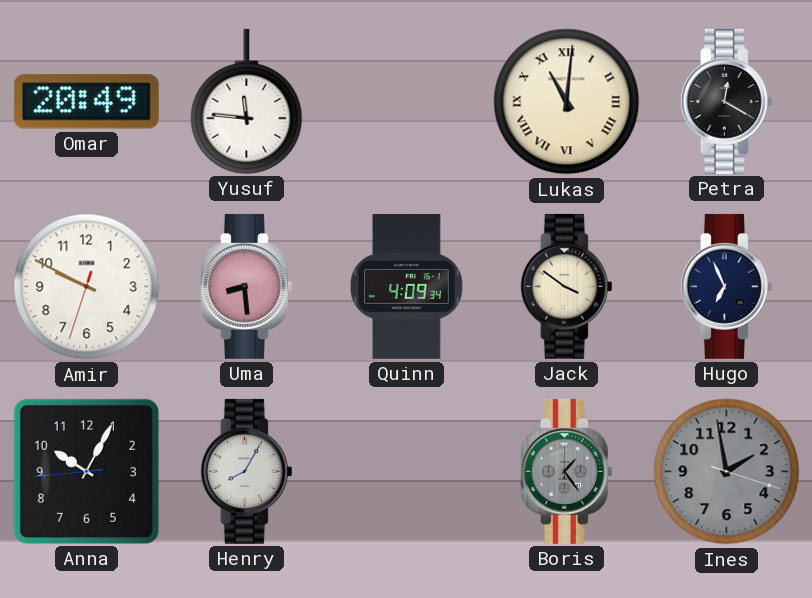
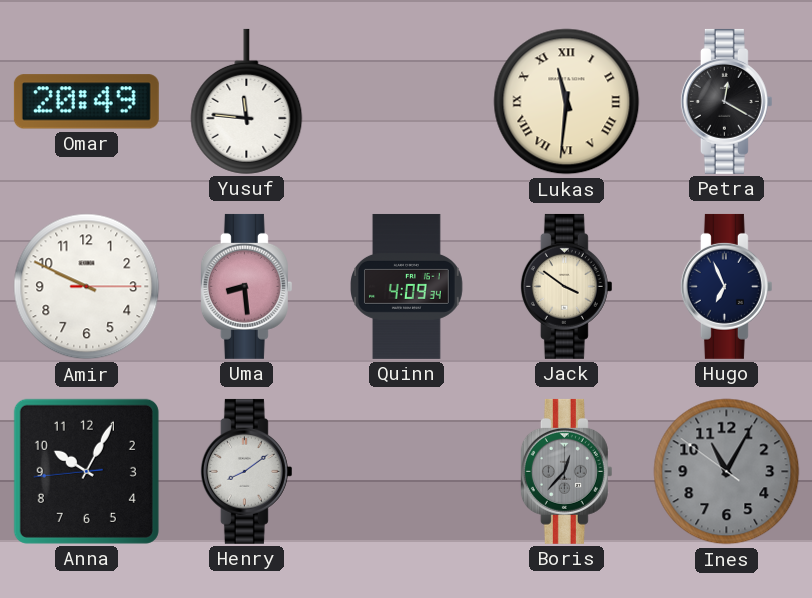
Lukas: 11:01 -> 11:31 (567, 102)
Amir: 9:49:33 -> 9:49:15 (87, 287)
Henry: 8:05 -> 8:09 (246, 471)
Boris: 1:24 -> 12:37 (566, 471)
Ines: 1:58 -> 11:04 (727, 472)
